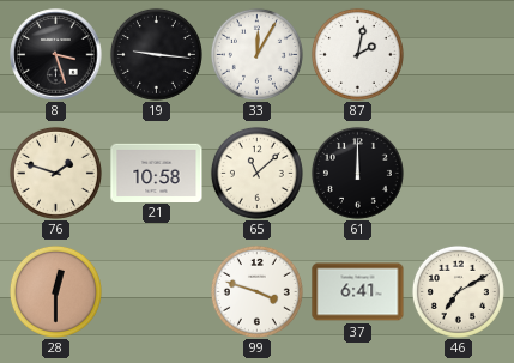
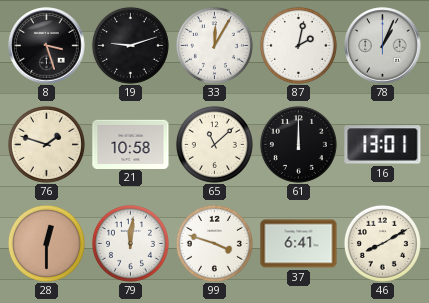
19: 9:16 -> 9:12 (130, 45)
78: none -> 1:04 (383, 46)
16: none -> 13:01 (383, 145)
79: none -> 12:01 (130, 243)
46: 7:10 -> 8:10 (382, 243)
